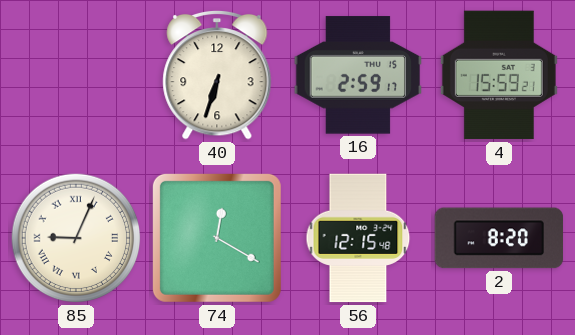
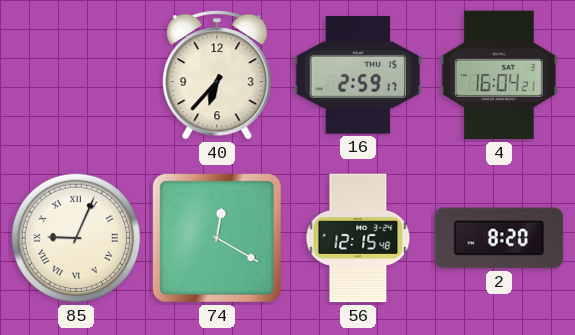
40: 6:33 -> 6:37 (217, 75)
4: 15:59 -> 16:04 (499, 75)
